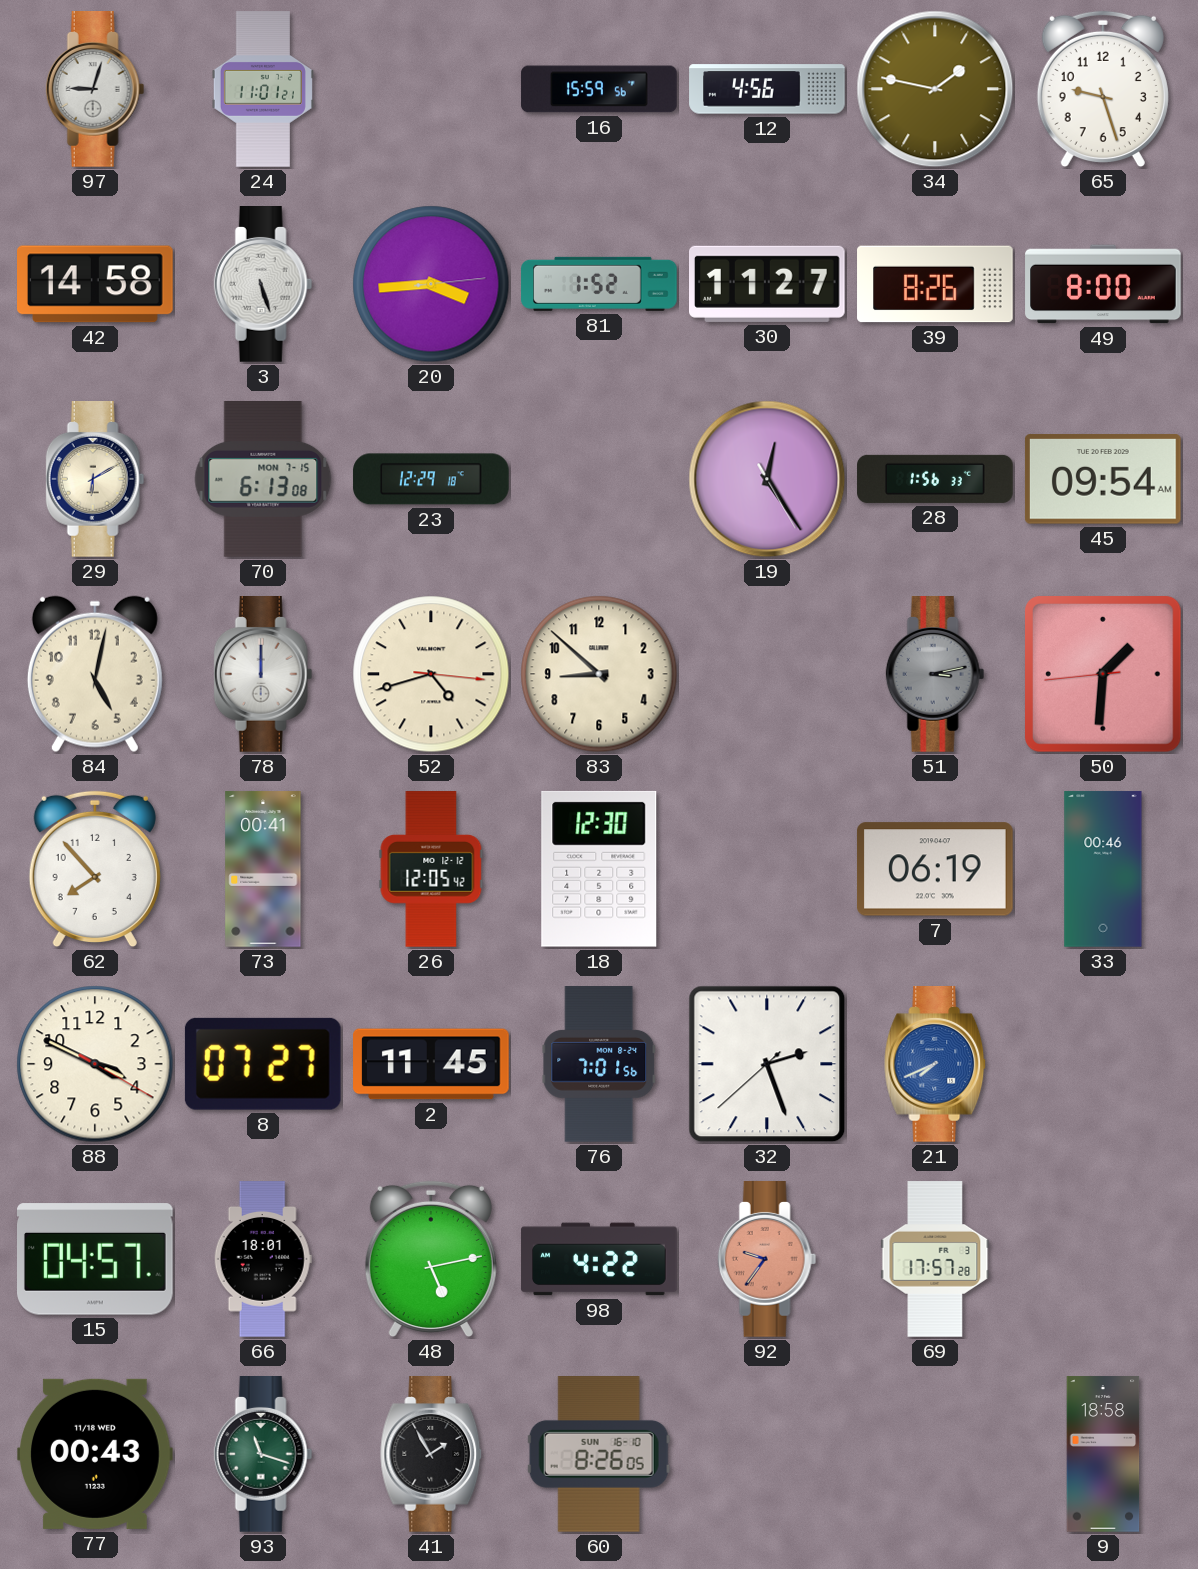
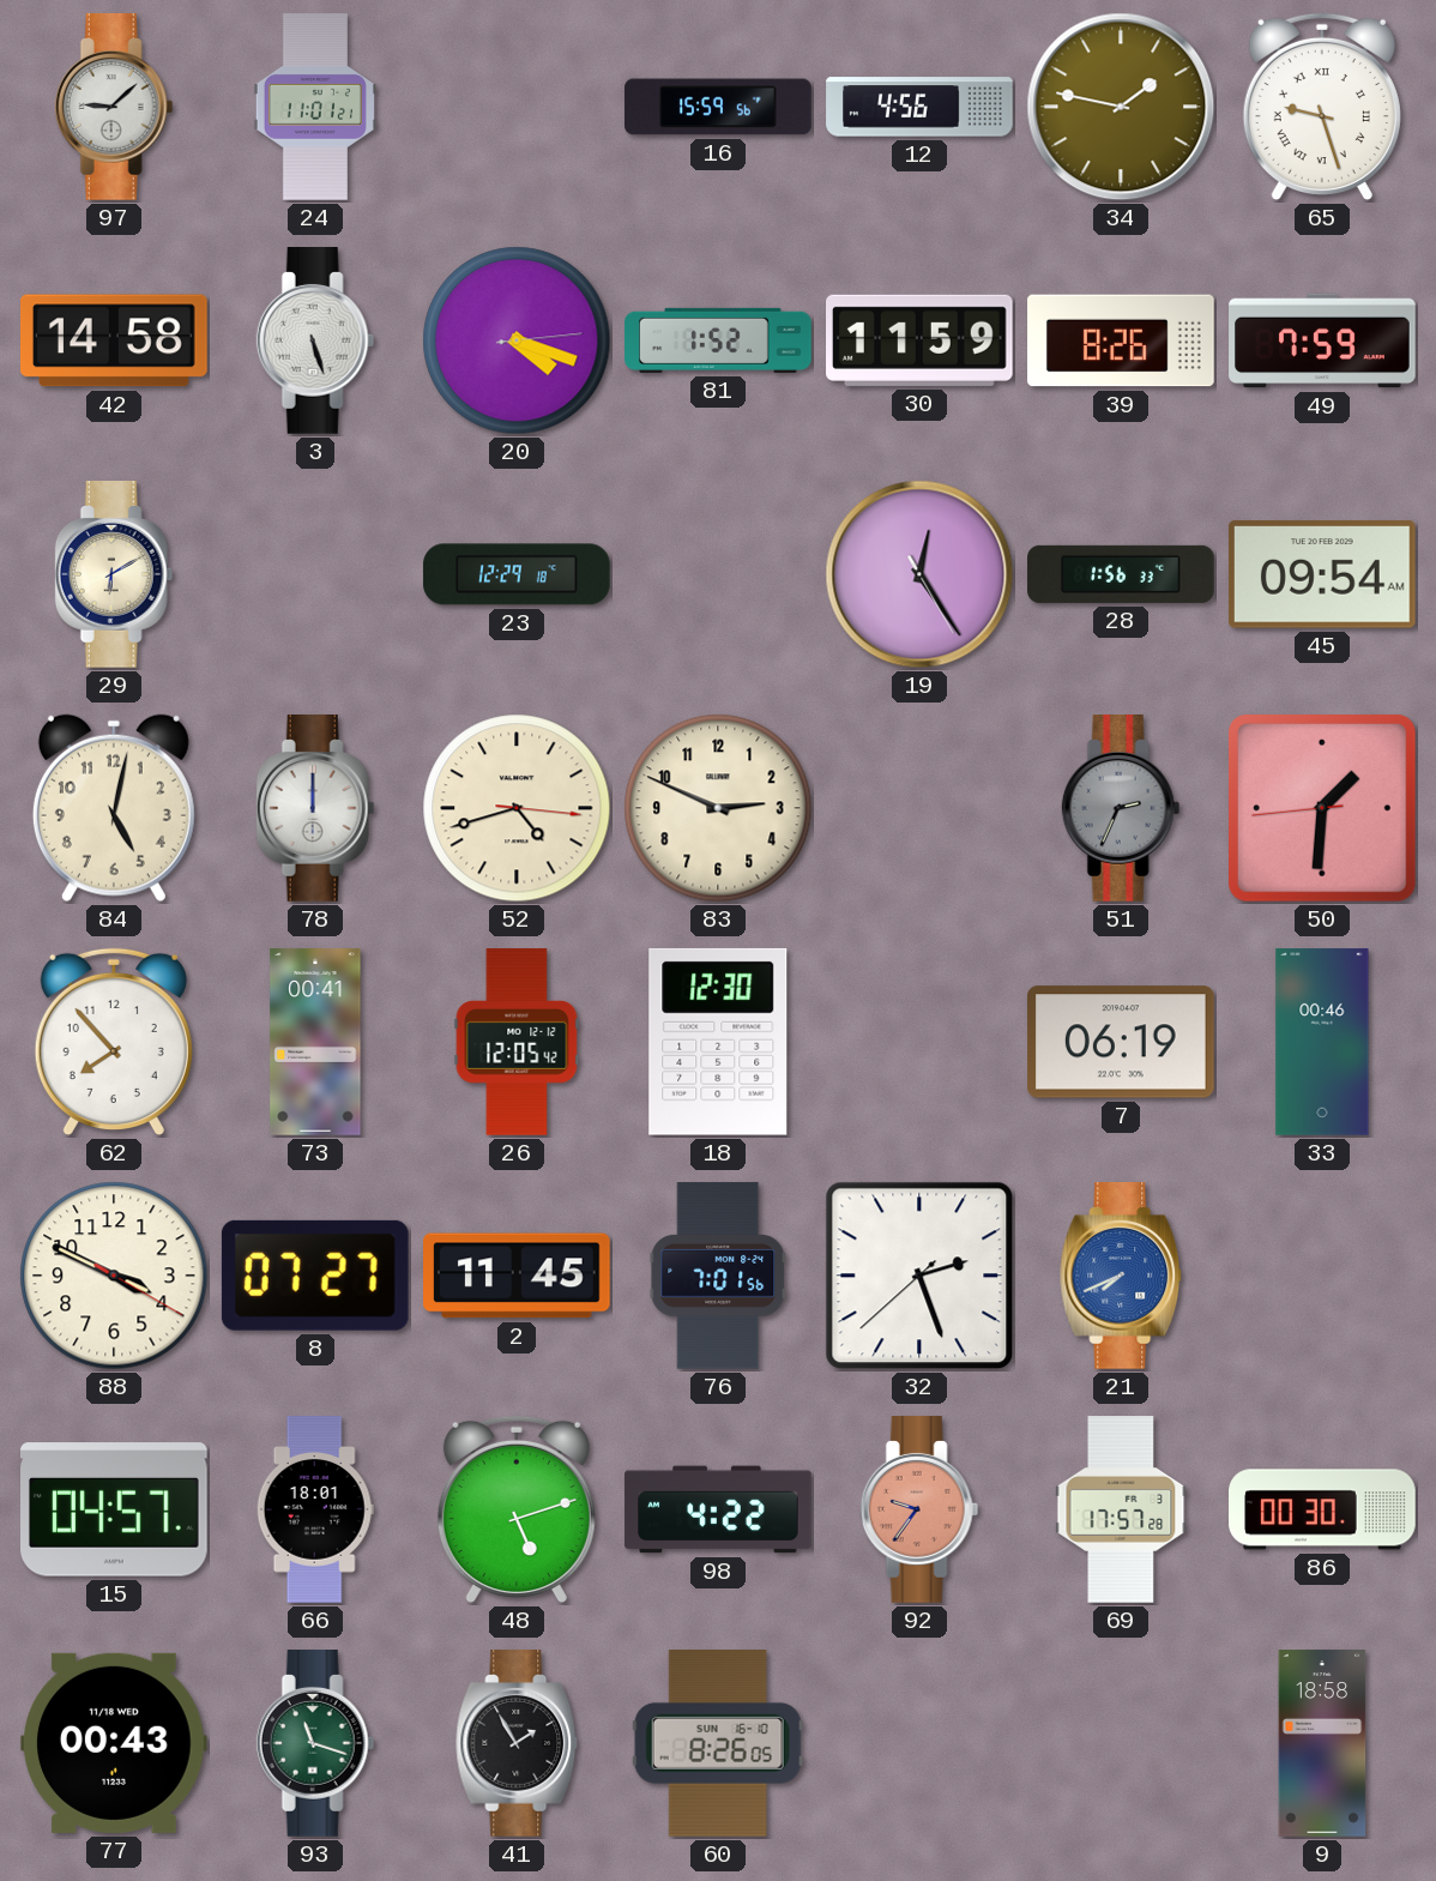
97: 9:03 -> 9:08 (114, 107)
65 numerals: Arabic -> Roman (1322, 107)
20: 3:44 -> 4:18 (517, 340)
30: 11:27 -> 11:59 (921, 340)
49: 8:00 -> 7:59 (1322, 340)
70: 6:13 -> none (263, 480)
83: 8:52 -> 2:49 (718, 808)
51: 3:13 -> 2:34 (1121, 808)
48: 5:13 -> 5:12 (517, 1509)
86: none -> 00:30 (1322, 1509)
